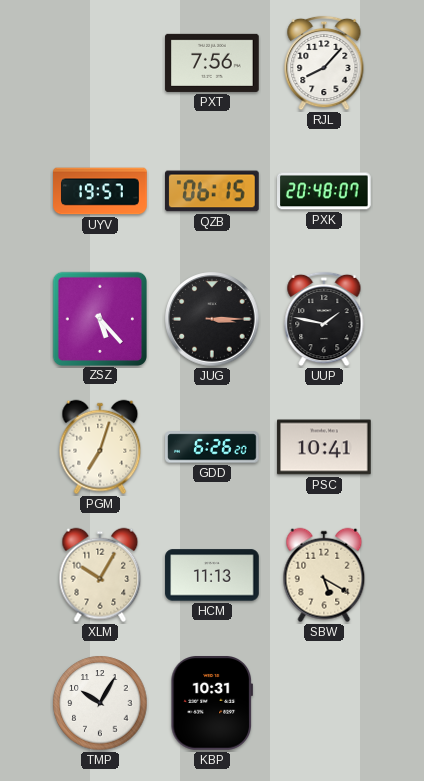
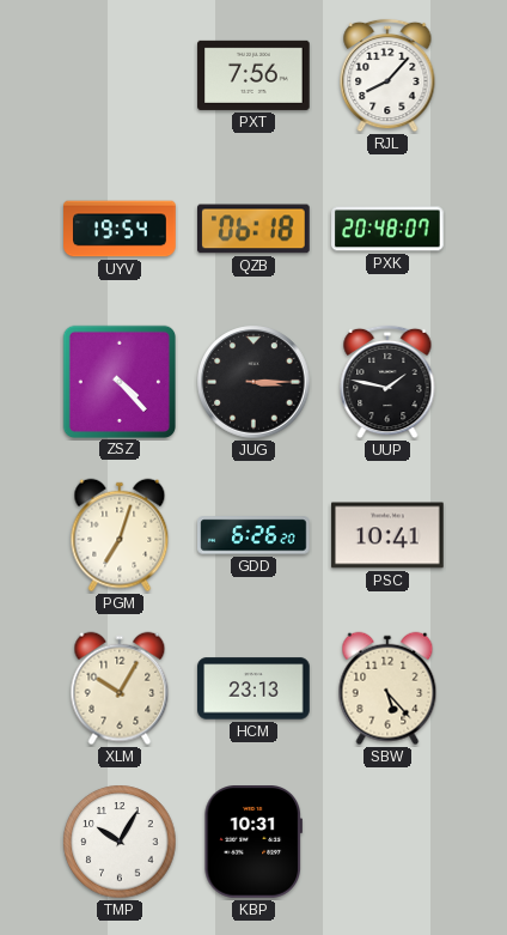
UYV: 19:57 -> 19:54 (120, 229)
QZB: 06:15 -> 06:18 (255, 229)
ZSZ: 5:23 -> 4:23 (118, 381)
HCM: 11:13 -> 23:13 (253, 688)
SBW: 5:20 -> 5:23 (387, 688)
